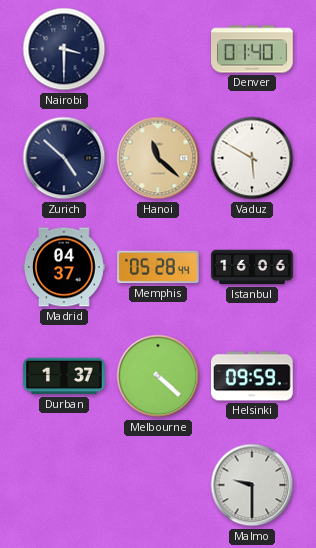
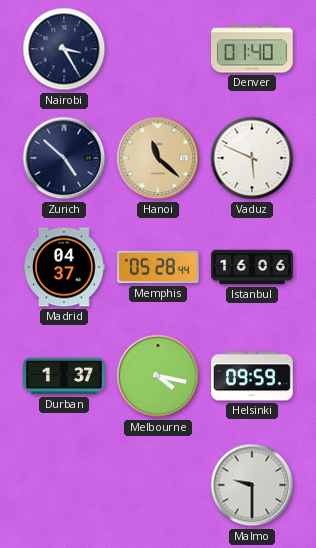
Nairobi: 3:30 -> 3:25 (64, 49)
Vaduz: 5:50 -> 5:49 (252, 158)
Melbourne: 4:22 -> 4:17 (158, 376)
